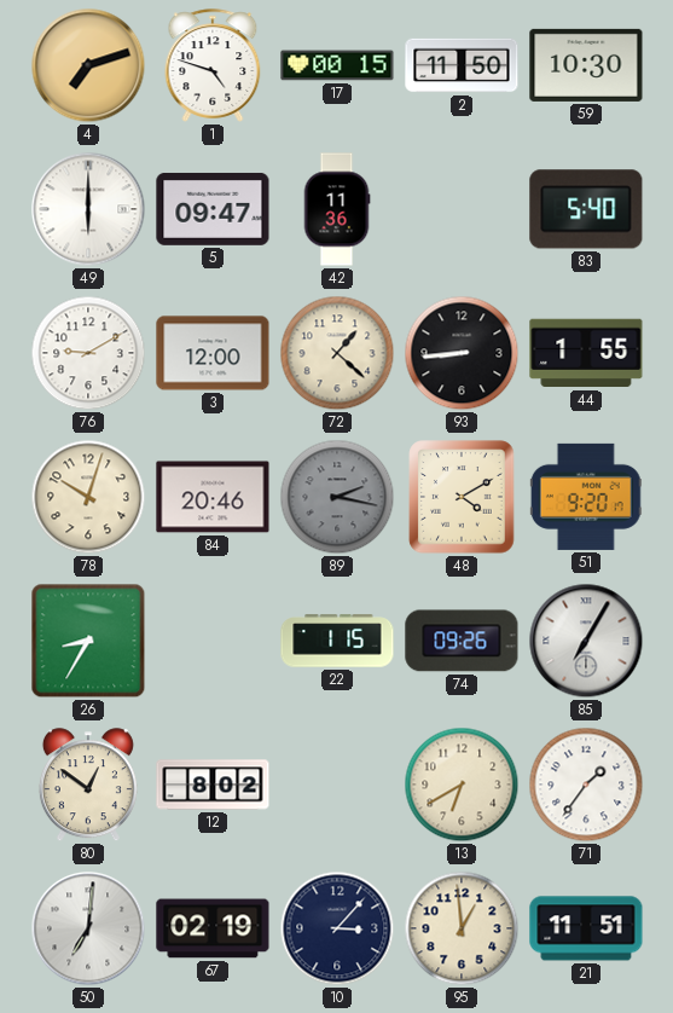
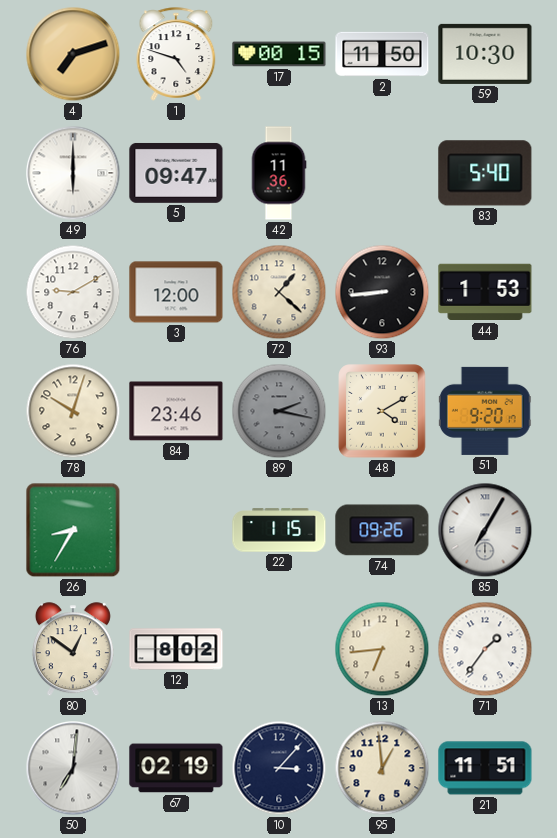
44: 1:55 -> 1:53 (485, 292)
84: 20:46 -> 23:46 (176, 411)
13: 6:40 -> 6:44 (382, 649)
